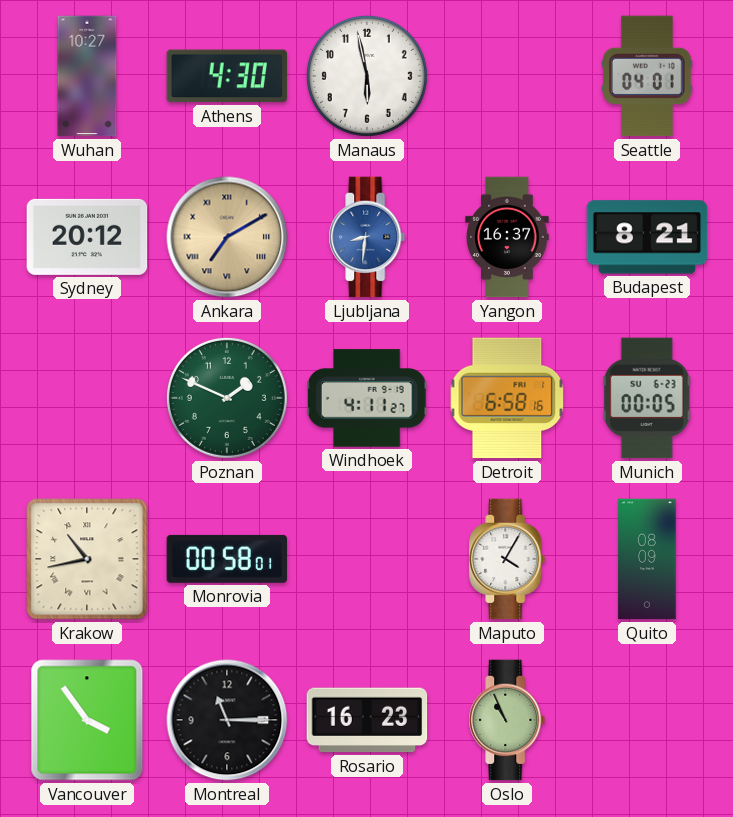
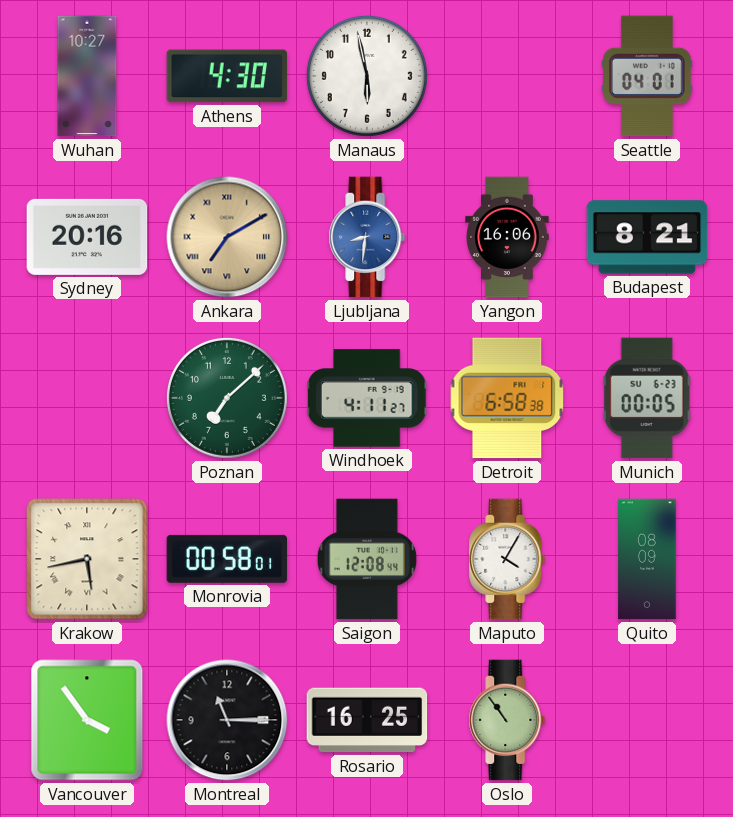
Sydney: 20:12 -> 20:16 (87, 237)
Yangon: 16:37 -> 16:06 (507, 237)
Poznan: 1:49 -> 7:08 (227, 398)
Detroit: 6:58:16 -> 6:58:38 (507, 398)
Krakow: 10:43 -> 5:43 (87, 559)
Saigon: none -> 12:08 (367, 559)
Rosario: 16:23 -> 16:25 (367, 720)
Oslo: 10:56 -> 10:54 (507, 720)
